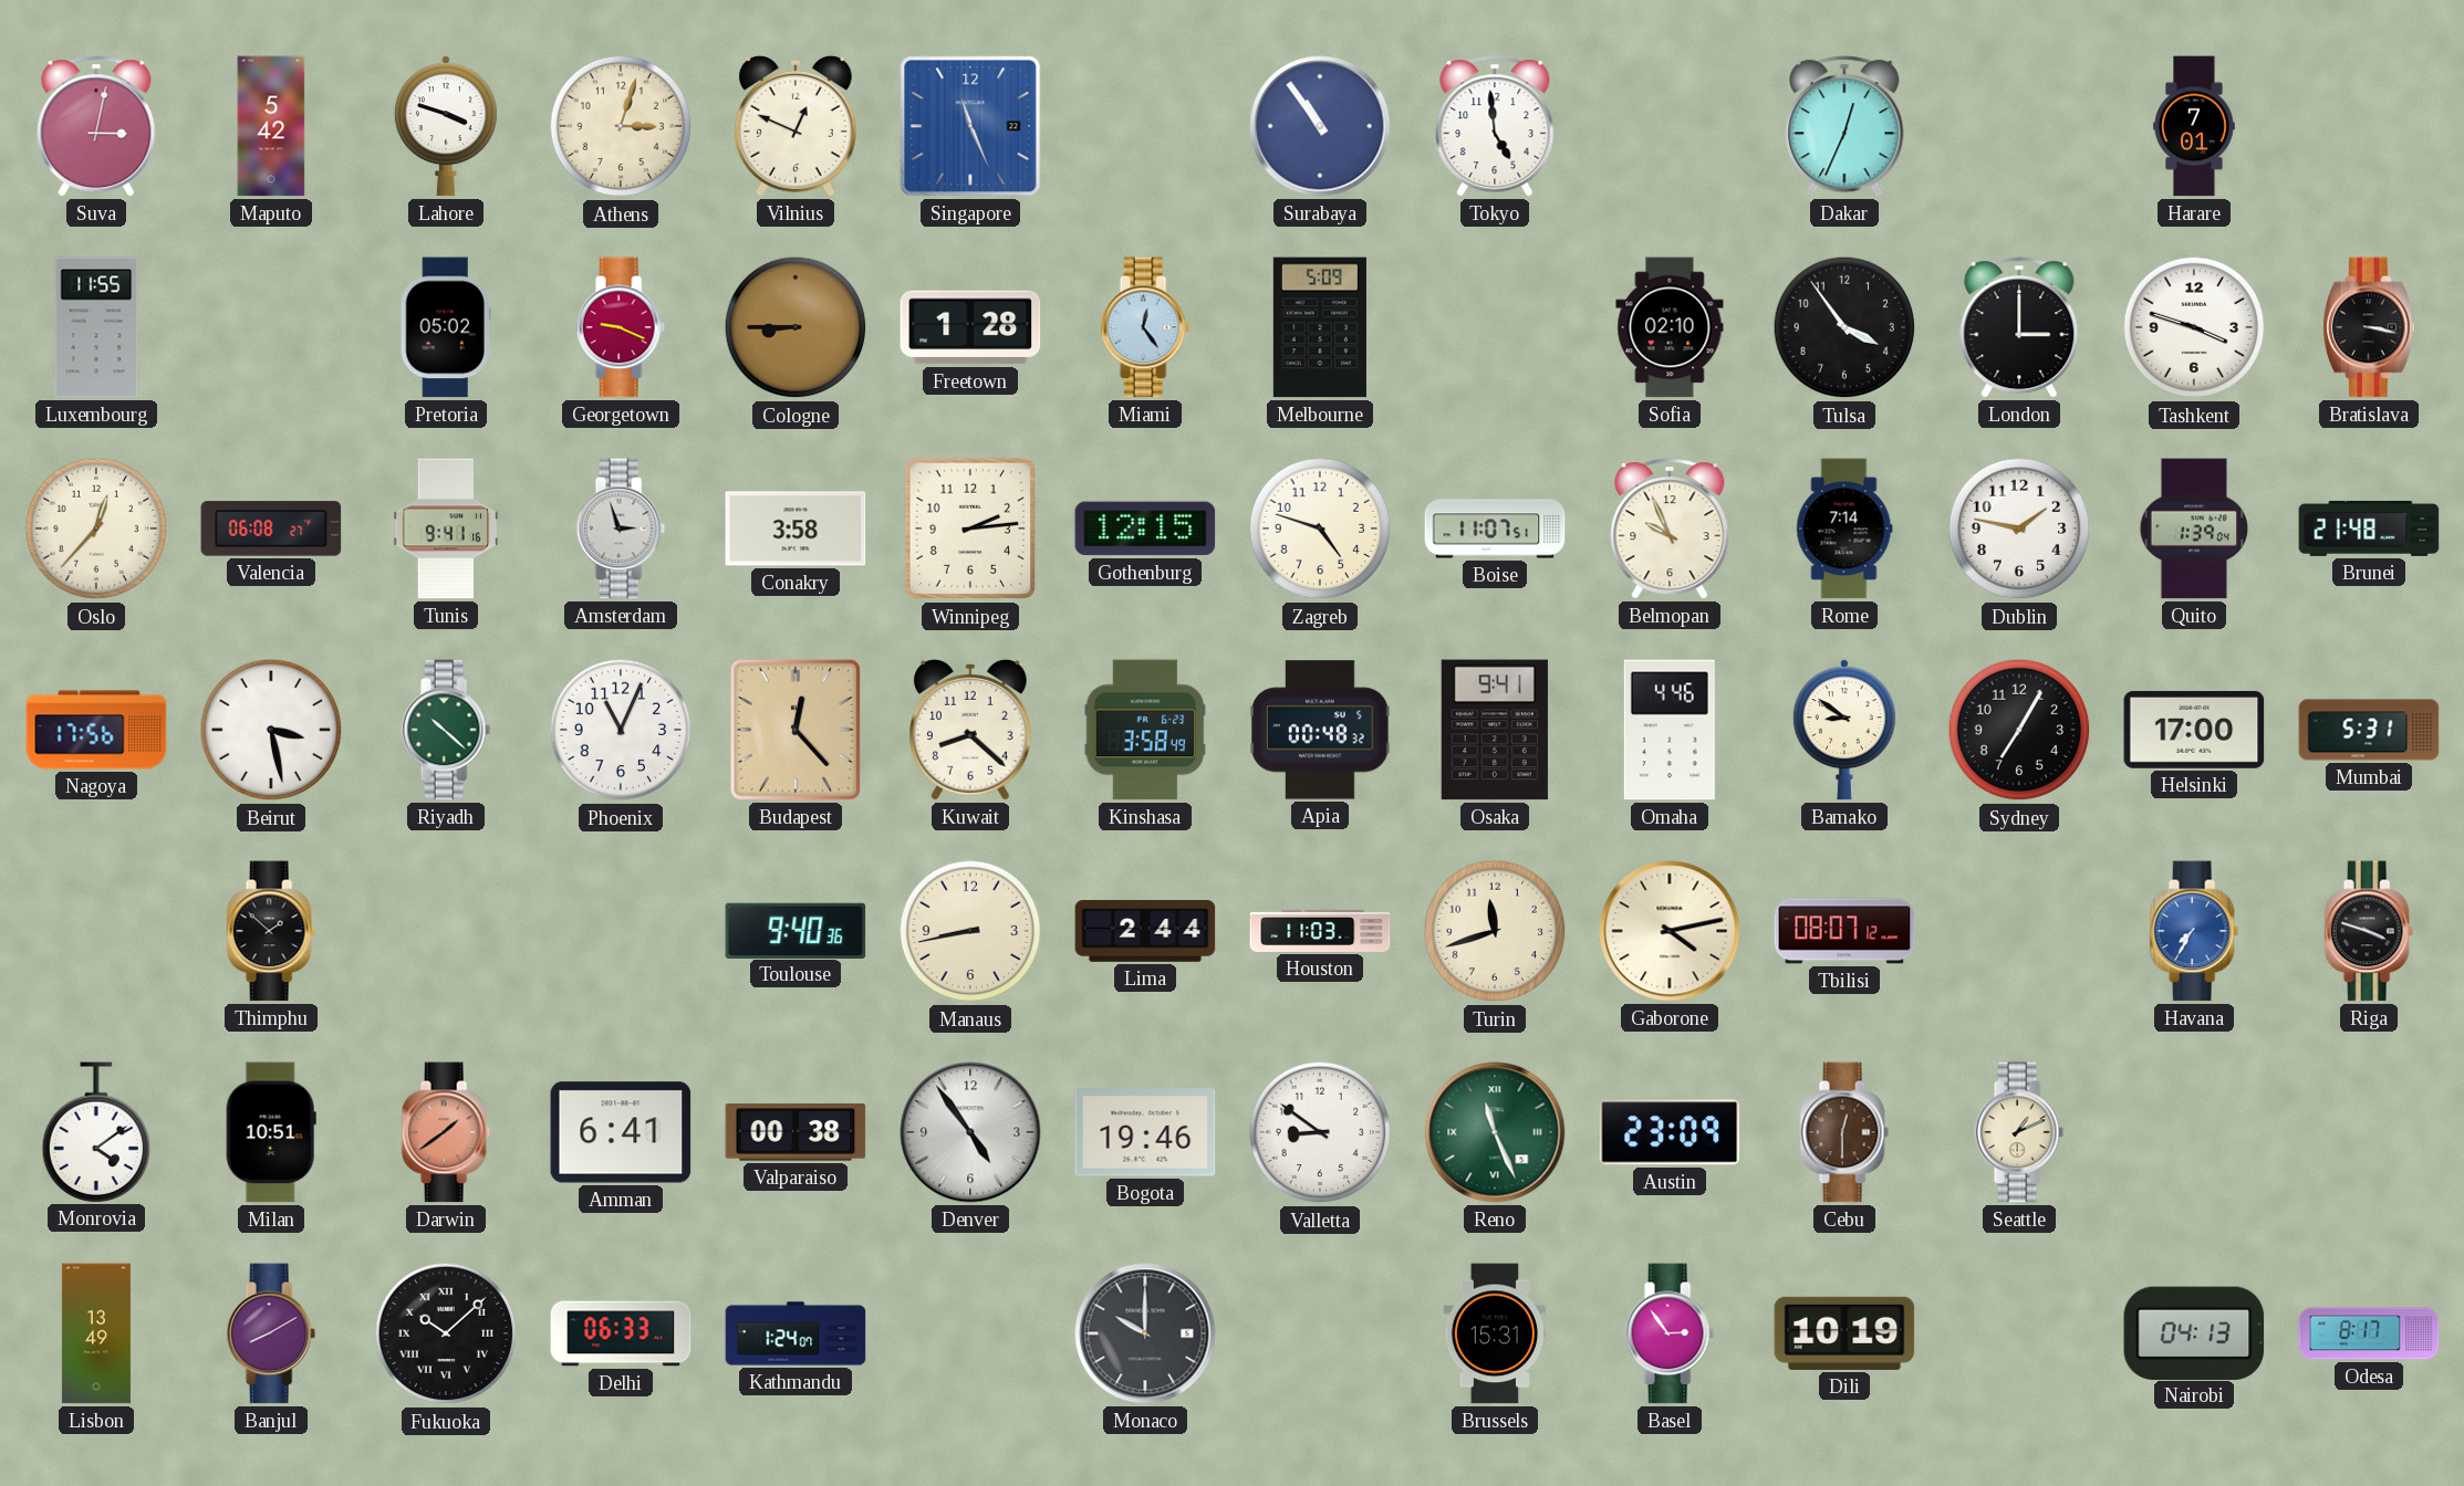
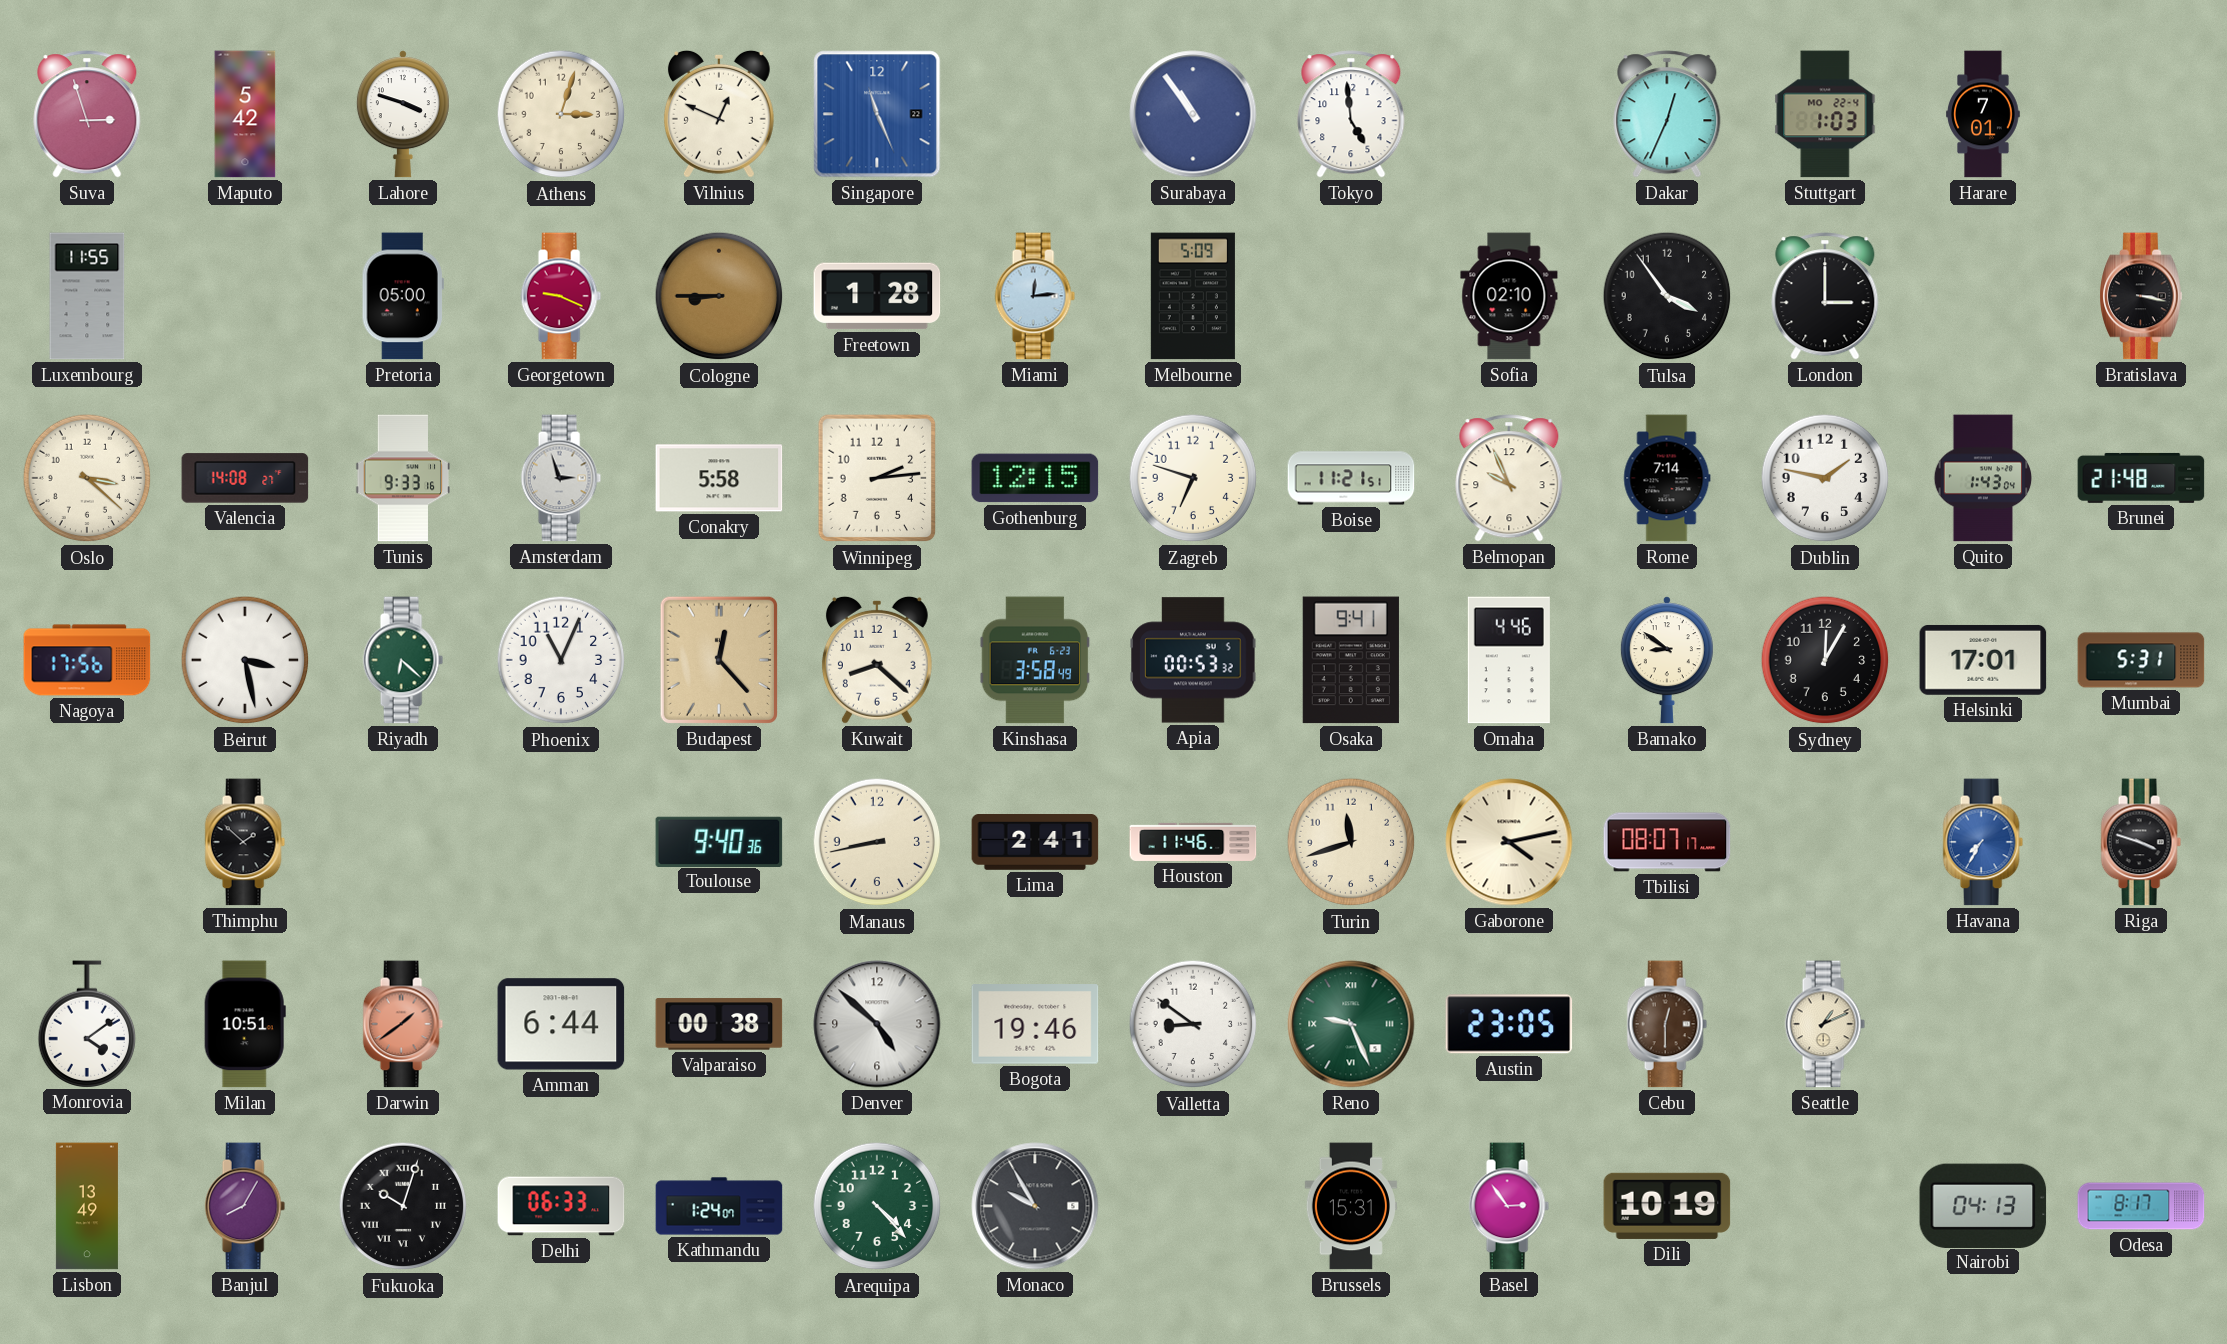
Suva: 3:02 -> 2:57 (87, 114)
Stuttgart: none -> 1:03 (1825, 114)
Pretoria: 05:02 -> 05:00 (403, 296)
Miami: 12:24 -> 12:14 (1035, 296)
Tashkent: 3:48 -> none (2194, 327)
Oslo: 12:37 -> 3:22 (87, 478)
Valencia: 06:08 -> 14:08 (245, 478)
Tunis: 9:41 -> 9:33 (403, 478)
Conakry: 3:58 -> 5:58 (719, 478)
Zagreb: 4:48 -> 6:48 (1193, 478)
Boise: 11:07 -> 11:21 (1351, 478)
Quito: 1:39 -> 1:43 (1983, 478)
Riyadh: 10:22 -> 6:22 (403, 660)
Apia: 00:48 -> 00:53 (1193, 660)
Sydney: 7:05 -> 12:05 (1825, 660)
Helsinki: 17:00 -> 17:01 (1983, 660)
Lima: 2:44 -> 2:41 (1035, 843)
Houston: 11:03 -> 11:46 (1193, 842)
Tbilisi: 08:07:12 -> 08:07:17 (1667, 842)
Amman: 6:41 -> 6:44 (561, 1024)
Denver: 4:54 -> 4:52 (877, 1024)
Reno: 11:26 -> 9:26 (1351, 1024)
Austin: 23:09 -> 23:05 (1509, 1024)
Banjul: 8:10 -> 8:05 (245, 1206)
Fukuoka: 10:08 -> 10:03 (403, 1206)
Arequipa: none -> 4:23 (877, 1206)
Monaco: 10:00 -> 9:55 (1035, 1206)
